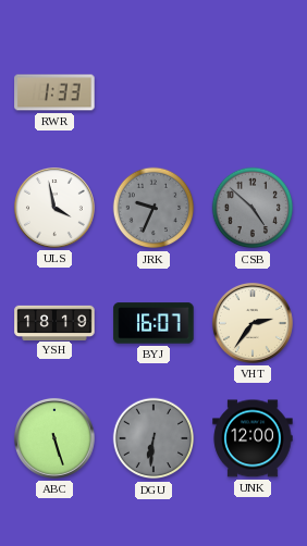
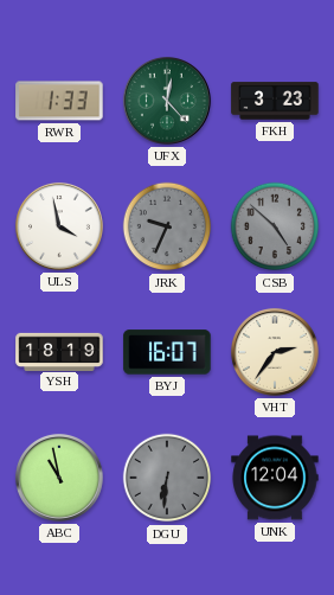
UFX: none -> 12:23 (167, 101)
FKH: none -> 3:23 (275, 101)
ABC: 5:27 -> 10:58 (59, 478)
UNK: 12:00 -> 12:04 (275, 478)
